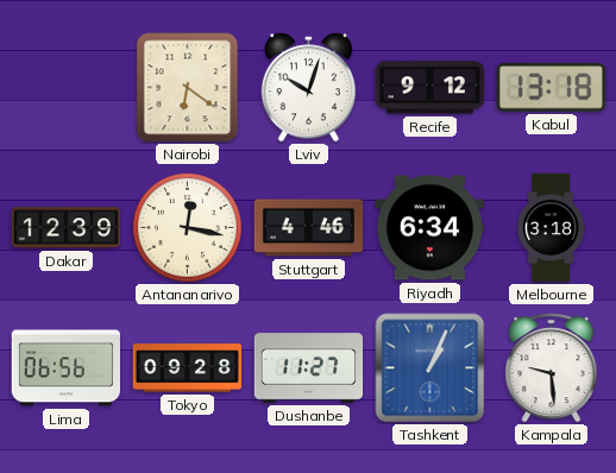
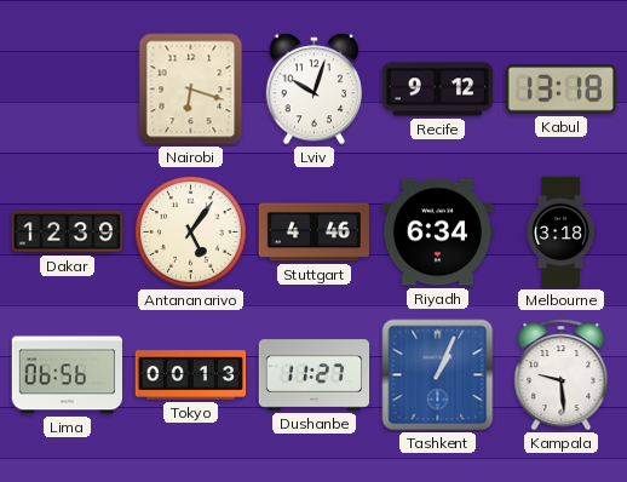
Nairobi: 6:21 -> 6:18 (191, 90)
Antananarivo: 12:17 -> 5:06 (190, 231)
Tokyo: 09:28 -> 00:13 (190, 375)
